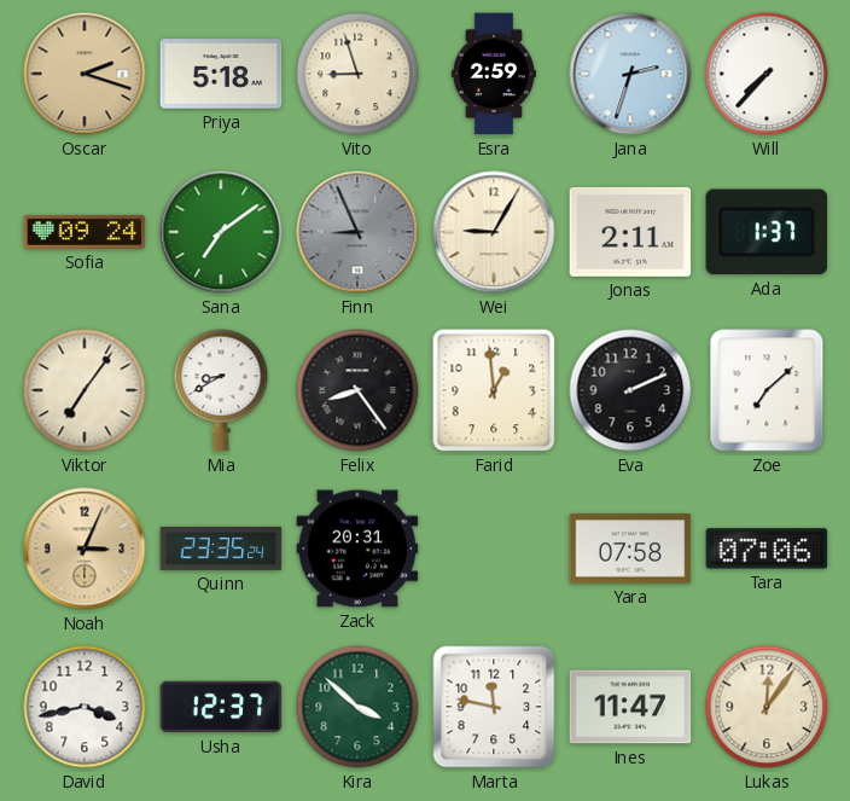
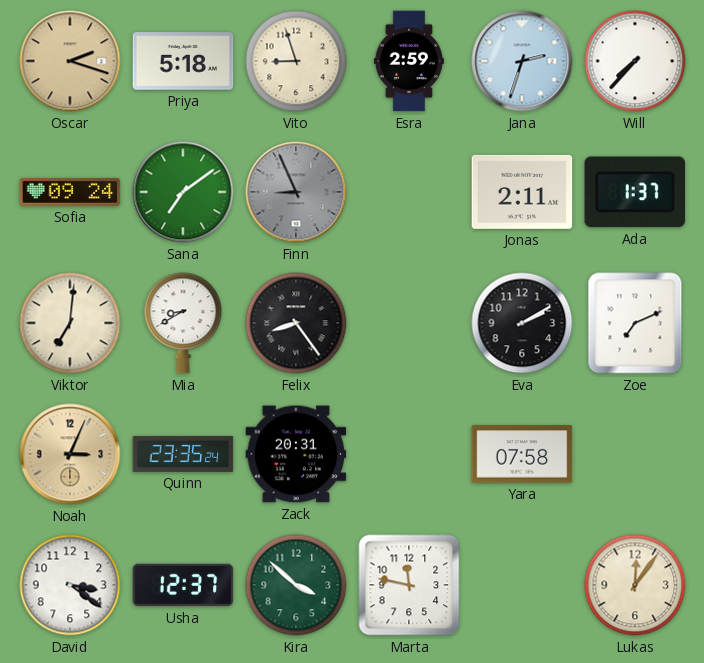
Wei: 9:05 -> none (494, 232)
Viktor: 7:06 -> 7:01 (70, 323)
Farid: 12:59 -> none (494, 390)
Eva: 2:11 -> 2:10 (522, 323)
Zoe: 7:08 -> 7:11 (635, 323)
Tara: 07:06 -> none (767, 548)
David: 3:43 -> 3:21 (70, 585)
Ines: 11:47 -> none (630, 707)
